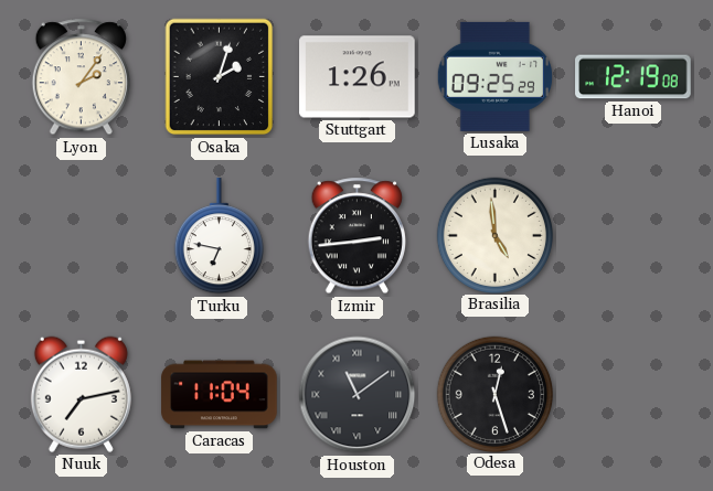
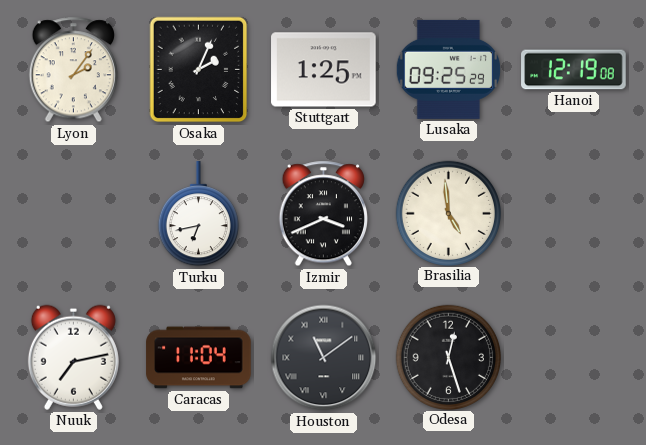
Osaka: 2:03 -> 2:04 (199, 70)
Stuttgart: 1:26 -> 1:25 (324, 70)
Turku: 6:47 -> 6:43 (198, 214)
Izmir: 2:44 -> 3:41 (323, 214)
